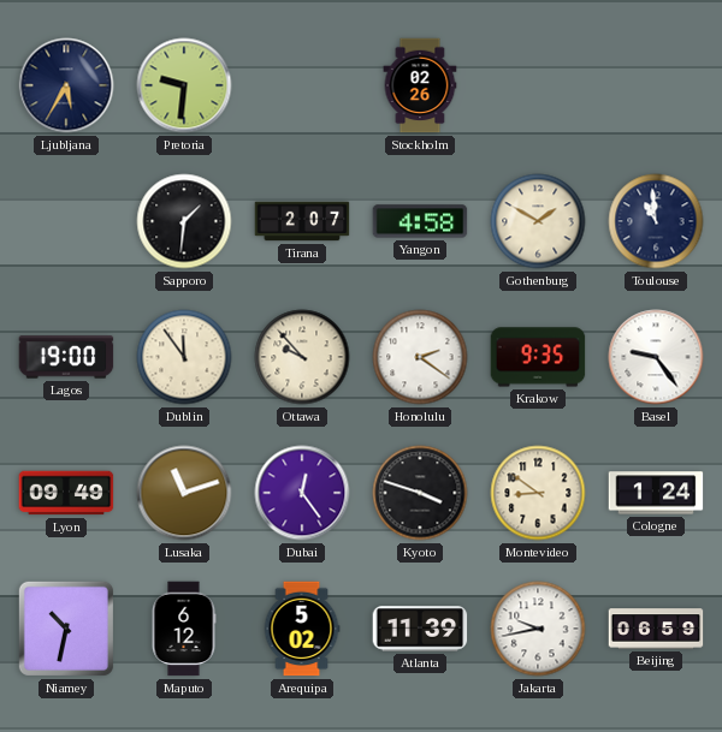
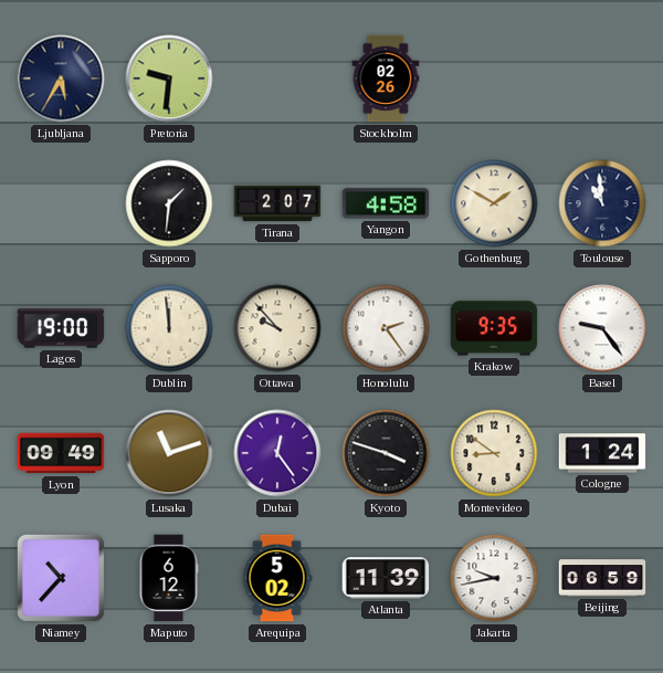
Dublin: 11:54 -> 11:59 (169, 328)
Honolulu: 2:21 -> 2:24 (386, 328)
Niamey: 10:32 -> 10:37 (61, 578)
